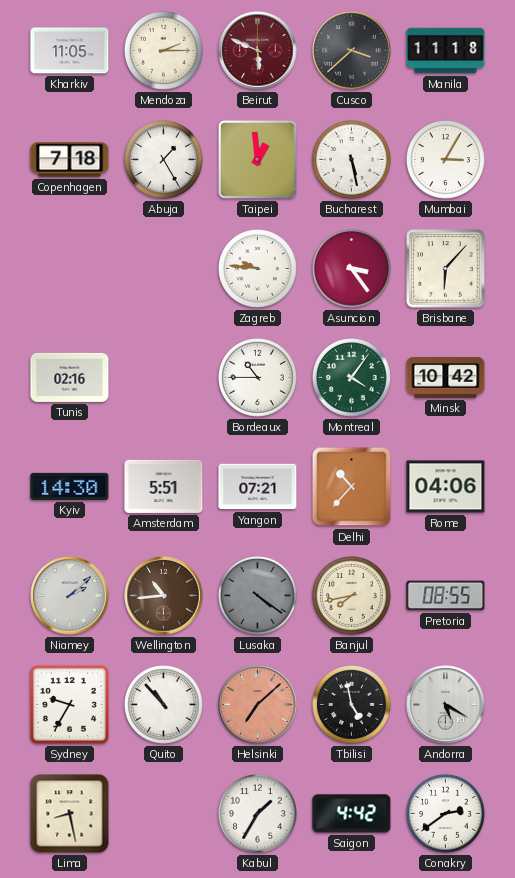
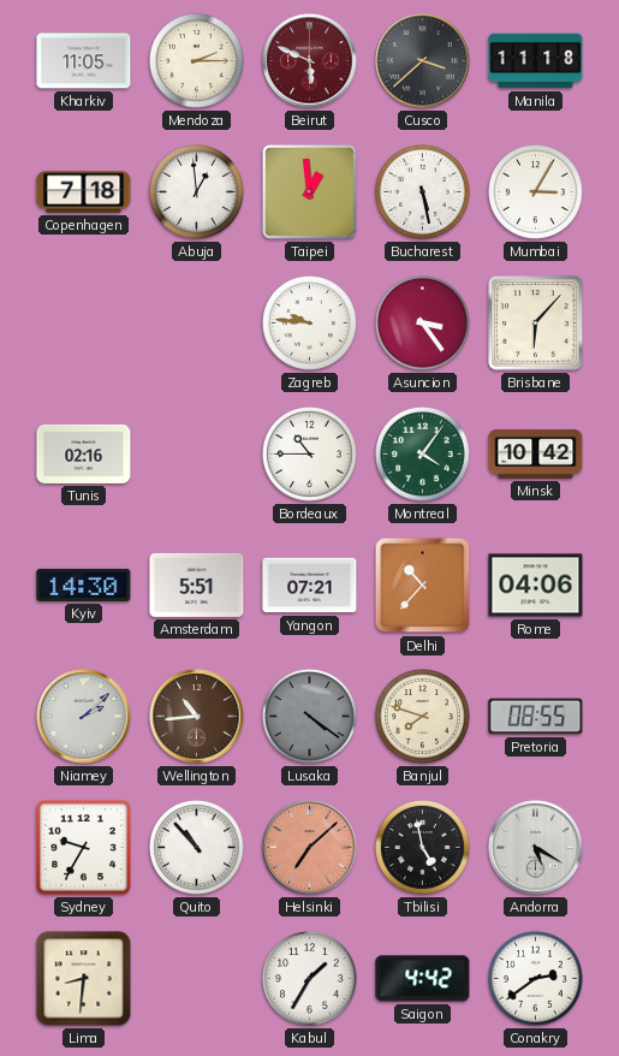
Abuja: 1:25 -> 12:59 (197, 192)
Banjul: 7:43 -> 7:48 (423, 717)
Lima: 8:28 -> 8:31 (84, 979)
